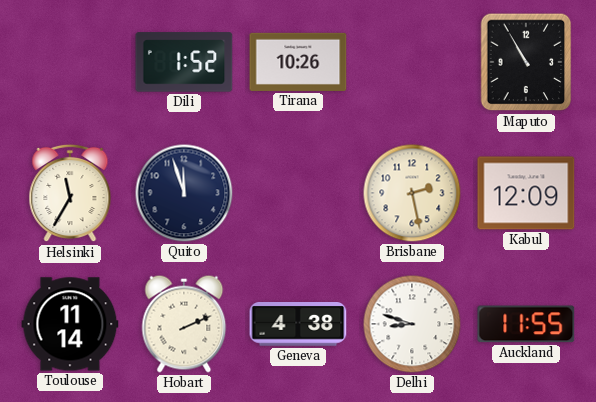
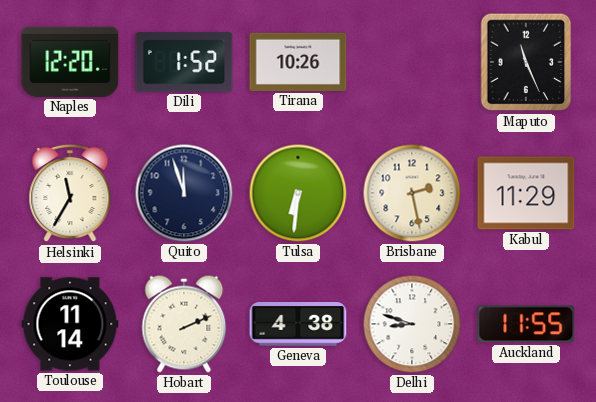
Naples: none -> 12:20 (70, 62)
Maputo: 10:55 -> 11:26 (526, 62)
Tulsa: none -> 6:31 (298, 193)
Kabul: 12:09 -> 11:29 (526, 193)
